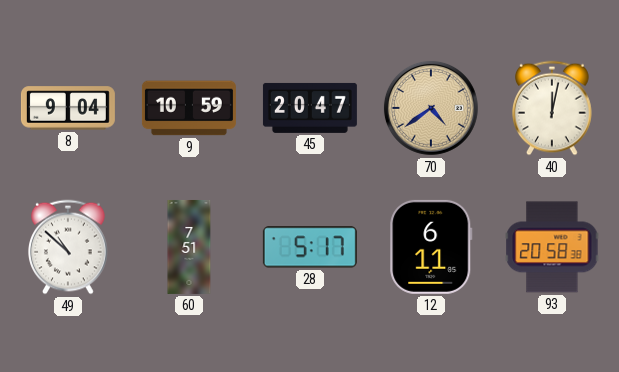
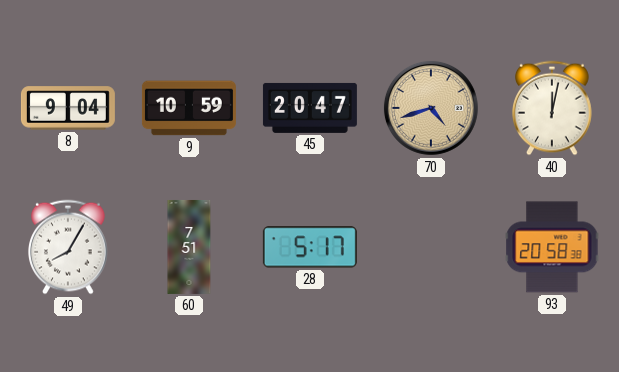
70: 4:39 -> 4:42 (431, 108)
49: 10:52 -> 8:05 (69, 247)
12: 6:11 -> none (431, 247)
